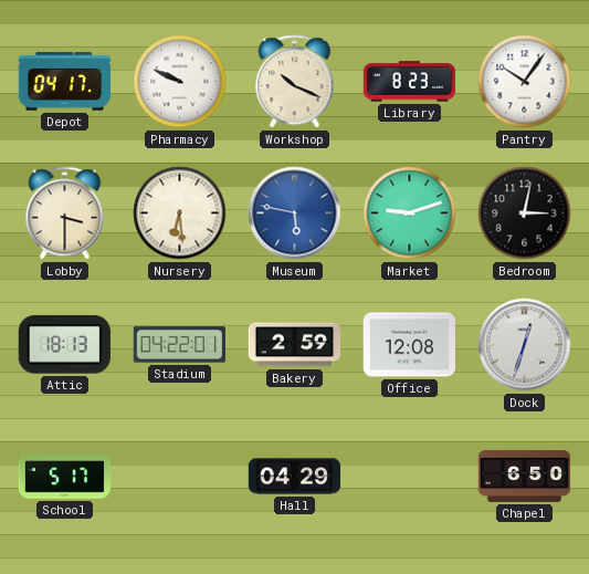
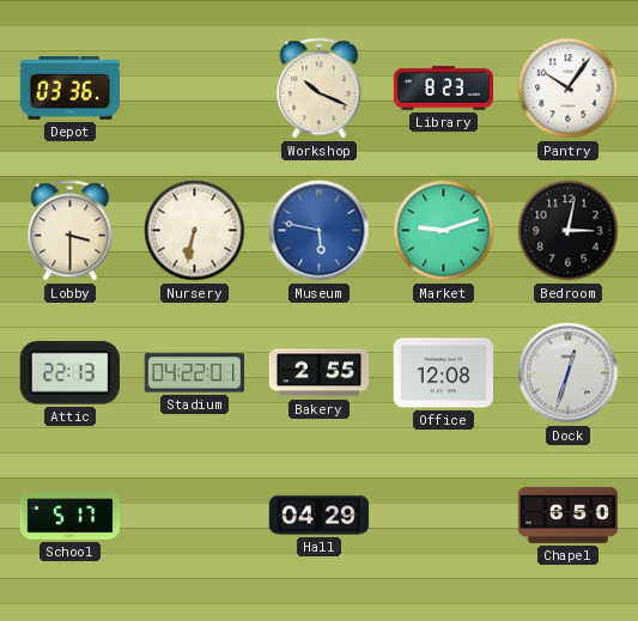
Depot: 04:17 -> 03:36 (69, 89)
Pharmacy: 9:49 -> none (180, 82)
Nursery: 6:29 -> 6:32 (195, 231)
Attic: 18:13 -> 22:13 (69, 372)
Bakery: 2:59 -> 2:55 (320, 373)
